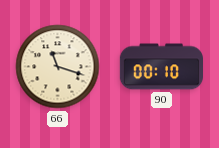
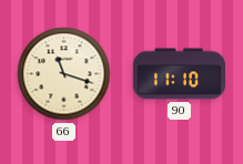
90: 00:10 -> 11:10 (180, 74)
